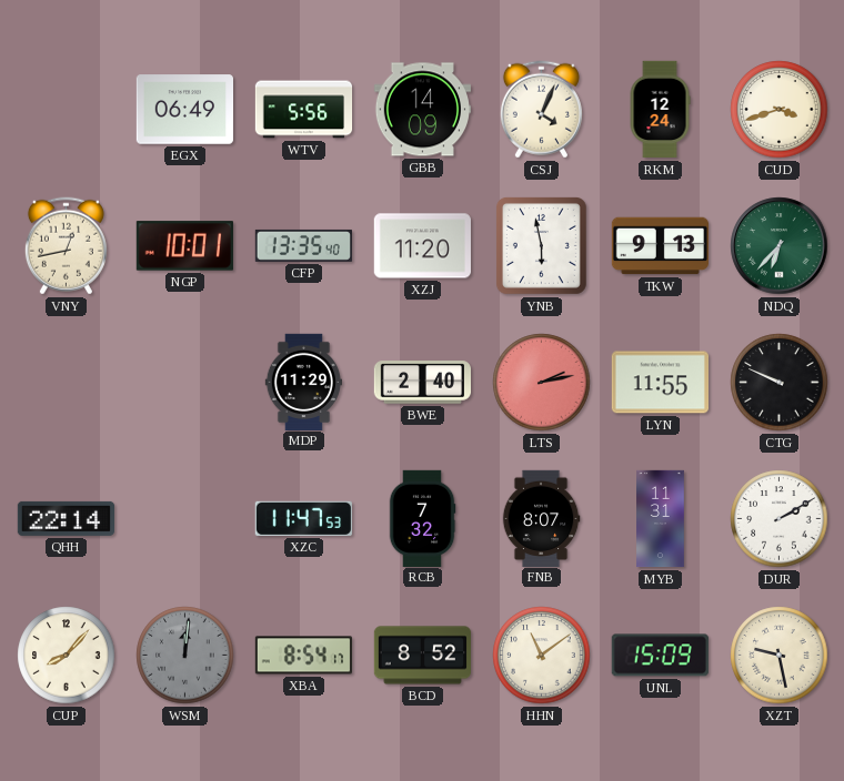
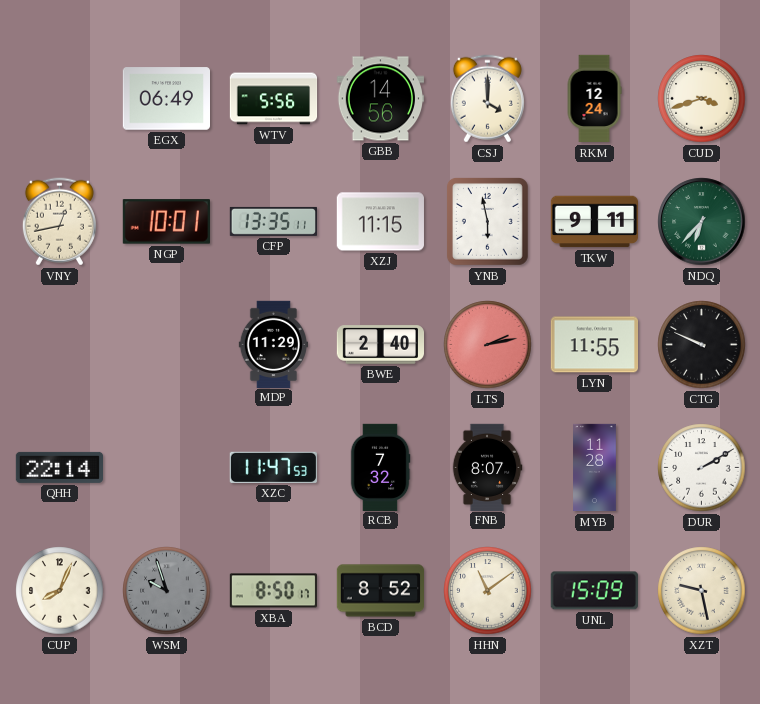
GBB: 14:09 -> 14:56 (380, 99)
CSJ: 4:04 -> 4:00 (487, 99)
CFP: 13:35:40 -> 13:35:11 (273, 221)
XZJ: 11:20 -> 11:15 (380, 222)
TKW: 9:13 -> 9:11 (594, 222)
MYB: 11:31 -> 11:28 (595, 468)
CUP: 8:07 -> 8:04 (60, 591)
WSM: 12:01 -> 9:57 (167, 591)
XBA: 8:54 -> 8:50 (273, 591)
